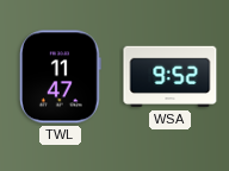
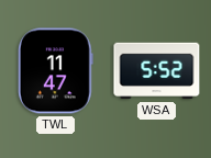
WSA: 9:52 -> 5:52 (157, 71)
